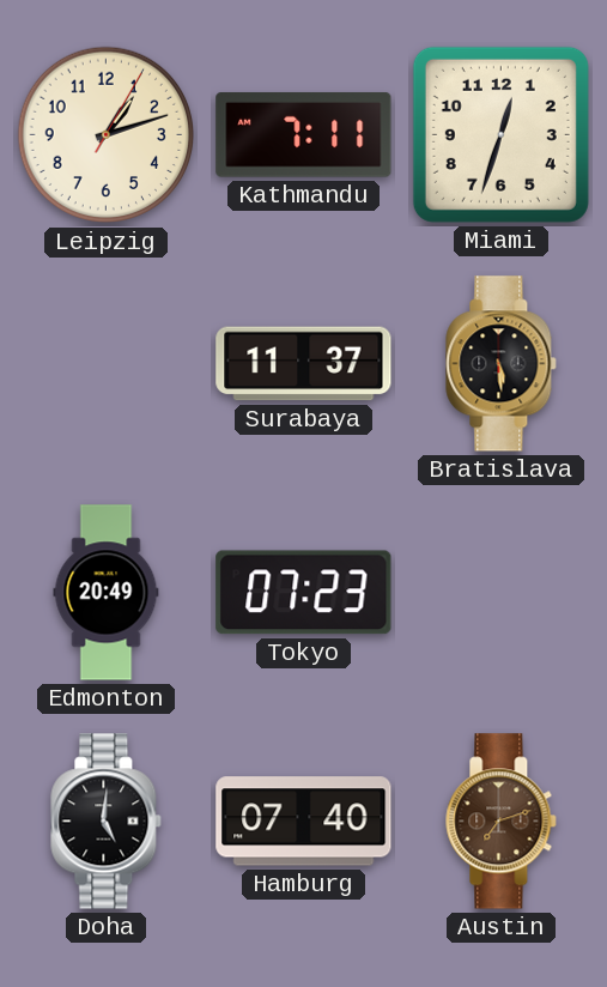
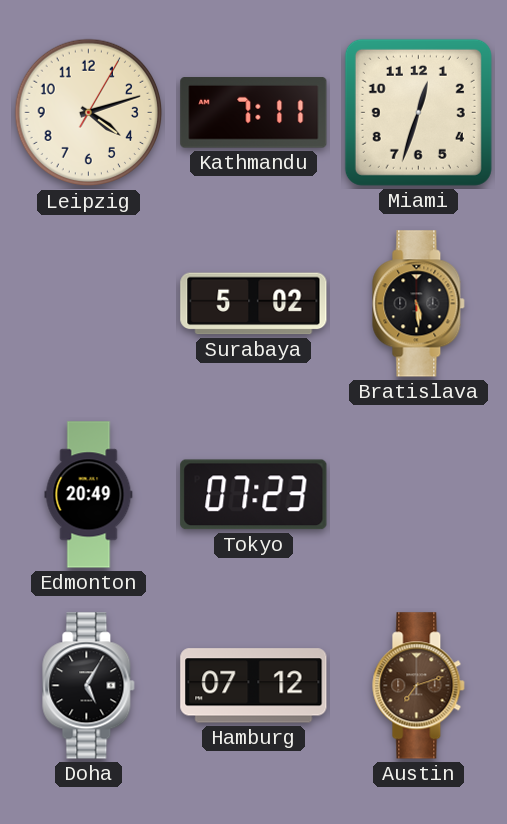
Leipzig: 1:12 -> 4:12 (89, 113)
Surabaya: 11:37 -> 5:02 (254, 304)
Doha: 5:01 -> 5:05 (89, 686)
Hamburg: 07:40 -> 07:12 (254, 686)
